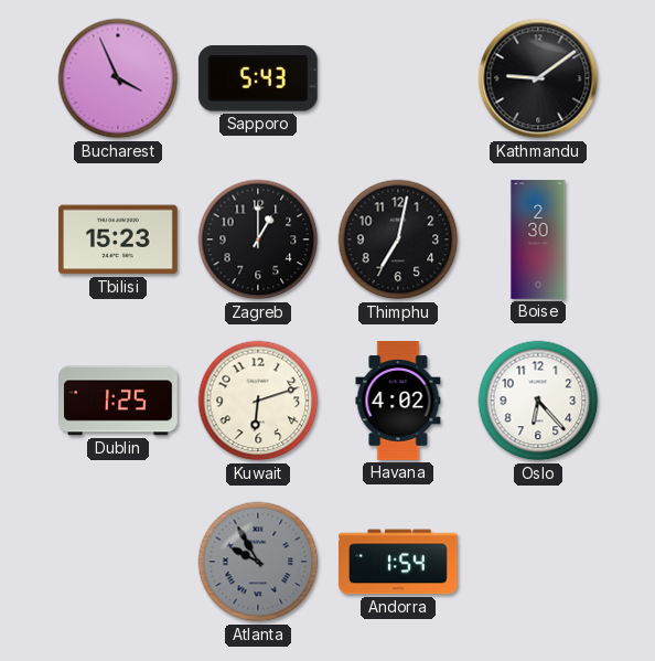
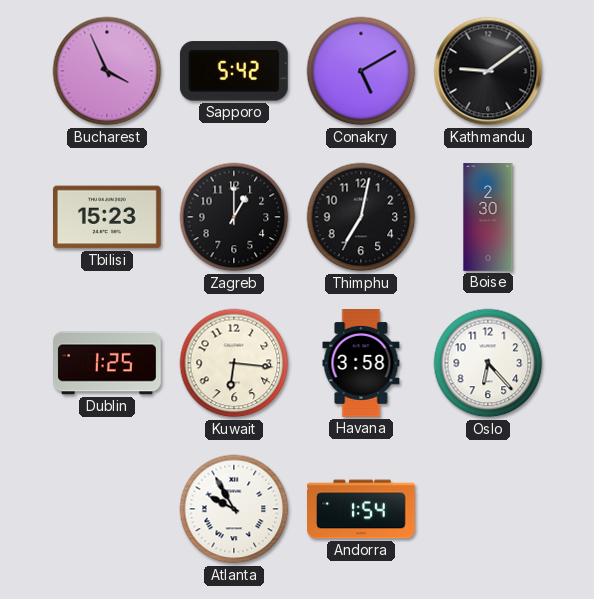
Sapporo: 5:43 -> 5:42 (234, 71)
Conakry: none -> 5:10 (361, 71)
Kuwait: 6:12 -> 6:16 (234, 363)
Havana: 4:02 -> 3:58 (361, 364)
Atlanta dial: grey -> white (234, 509)
